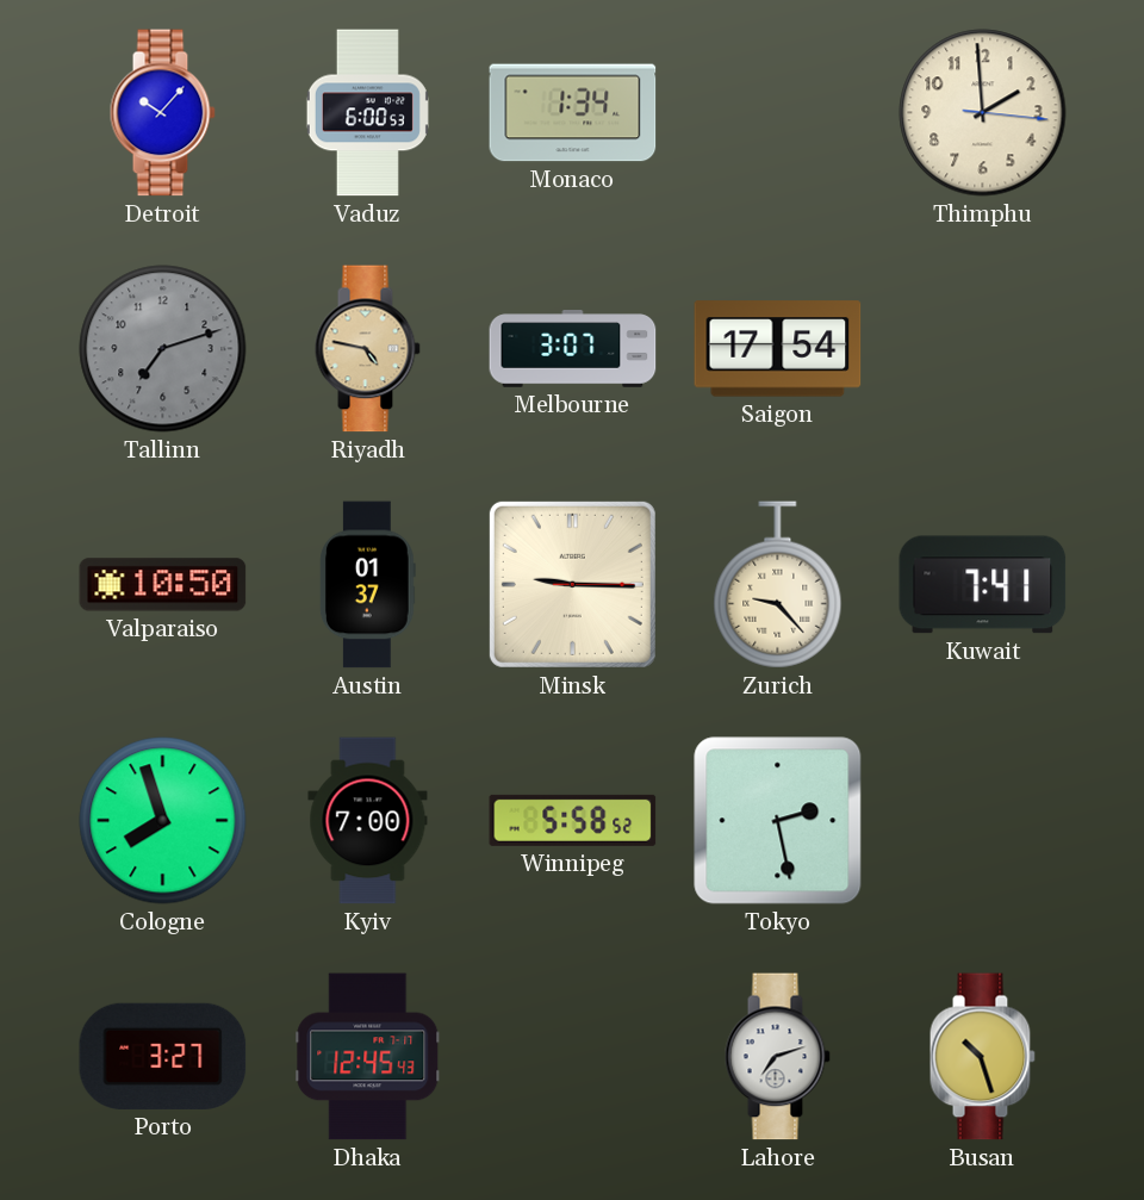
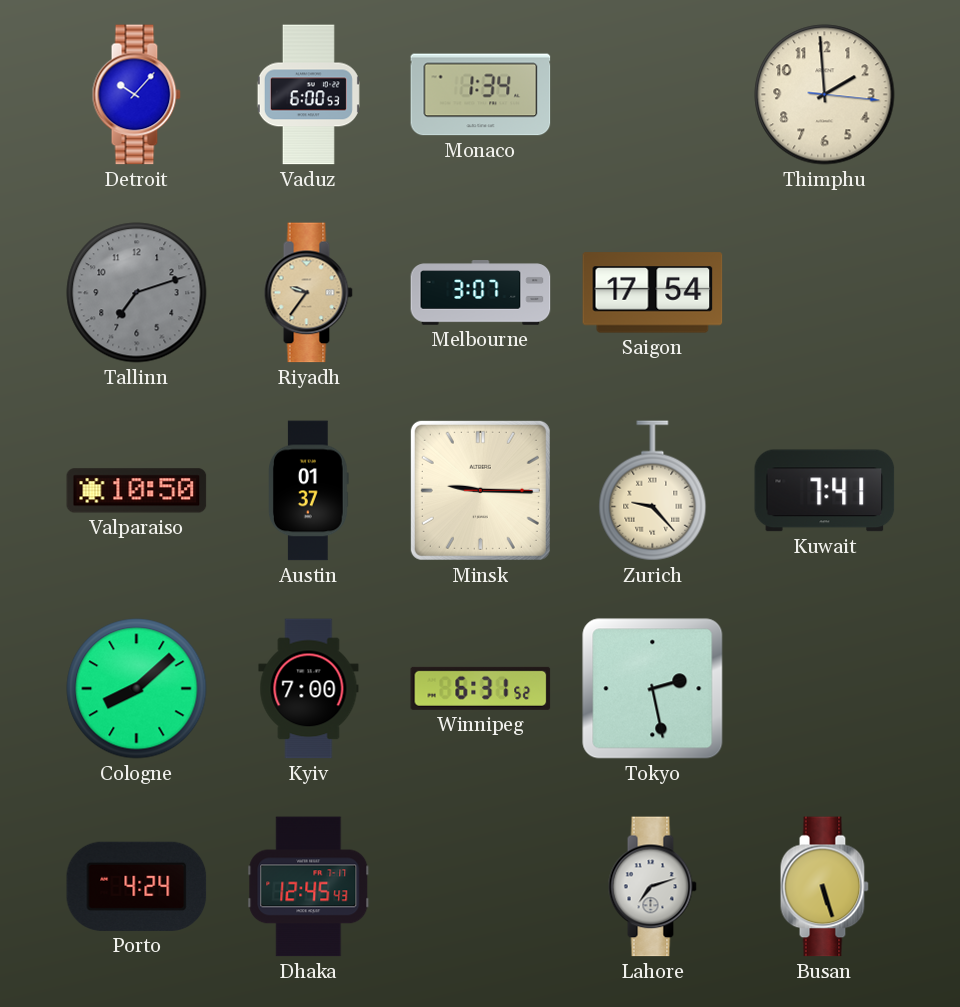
Riyadh: 4:47 -> 9:36 (308, 293)
Cologne: 7:57 -> 8:08 (137, 689)
Winnipeg: 5:58 -> 6:31 (481, 688)
Porto: 3:27 -> 4:24 (137, 886)
Busan: 10:27 -> 5:27 (824, 887)
